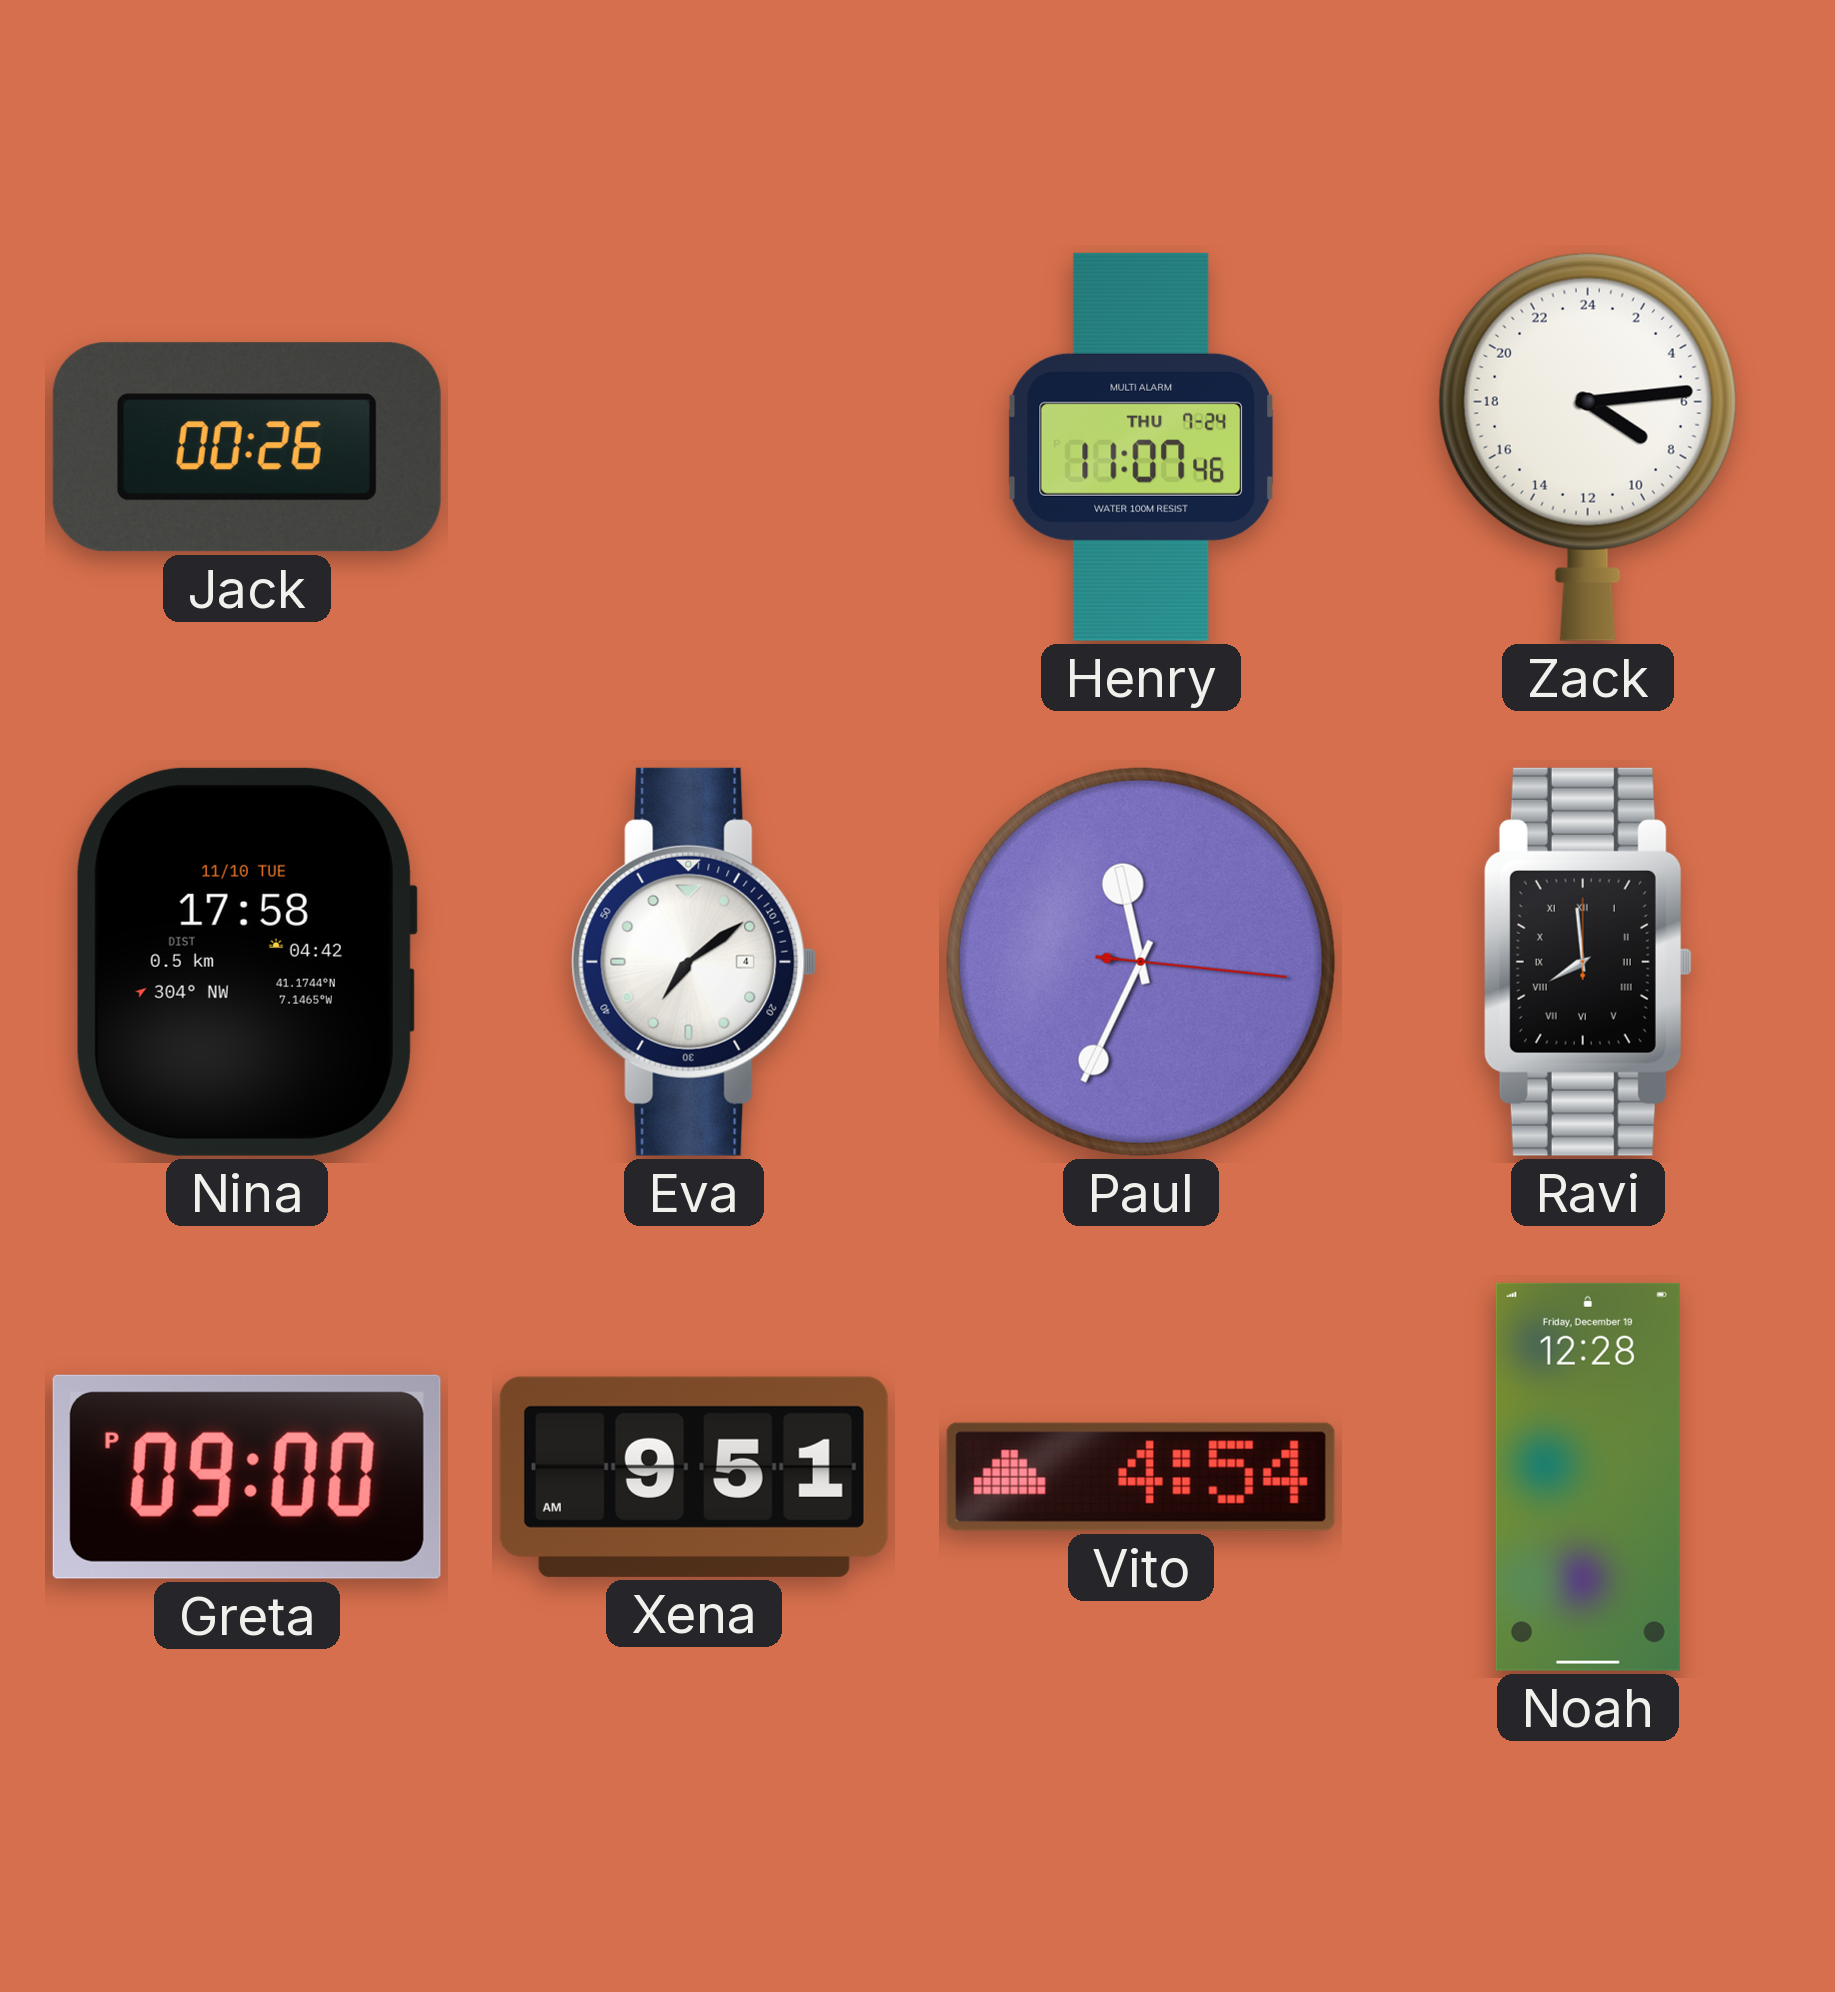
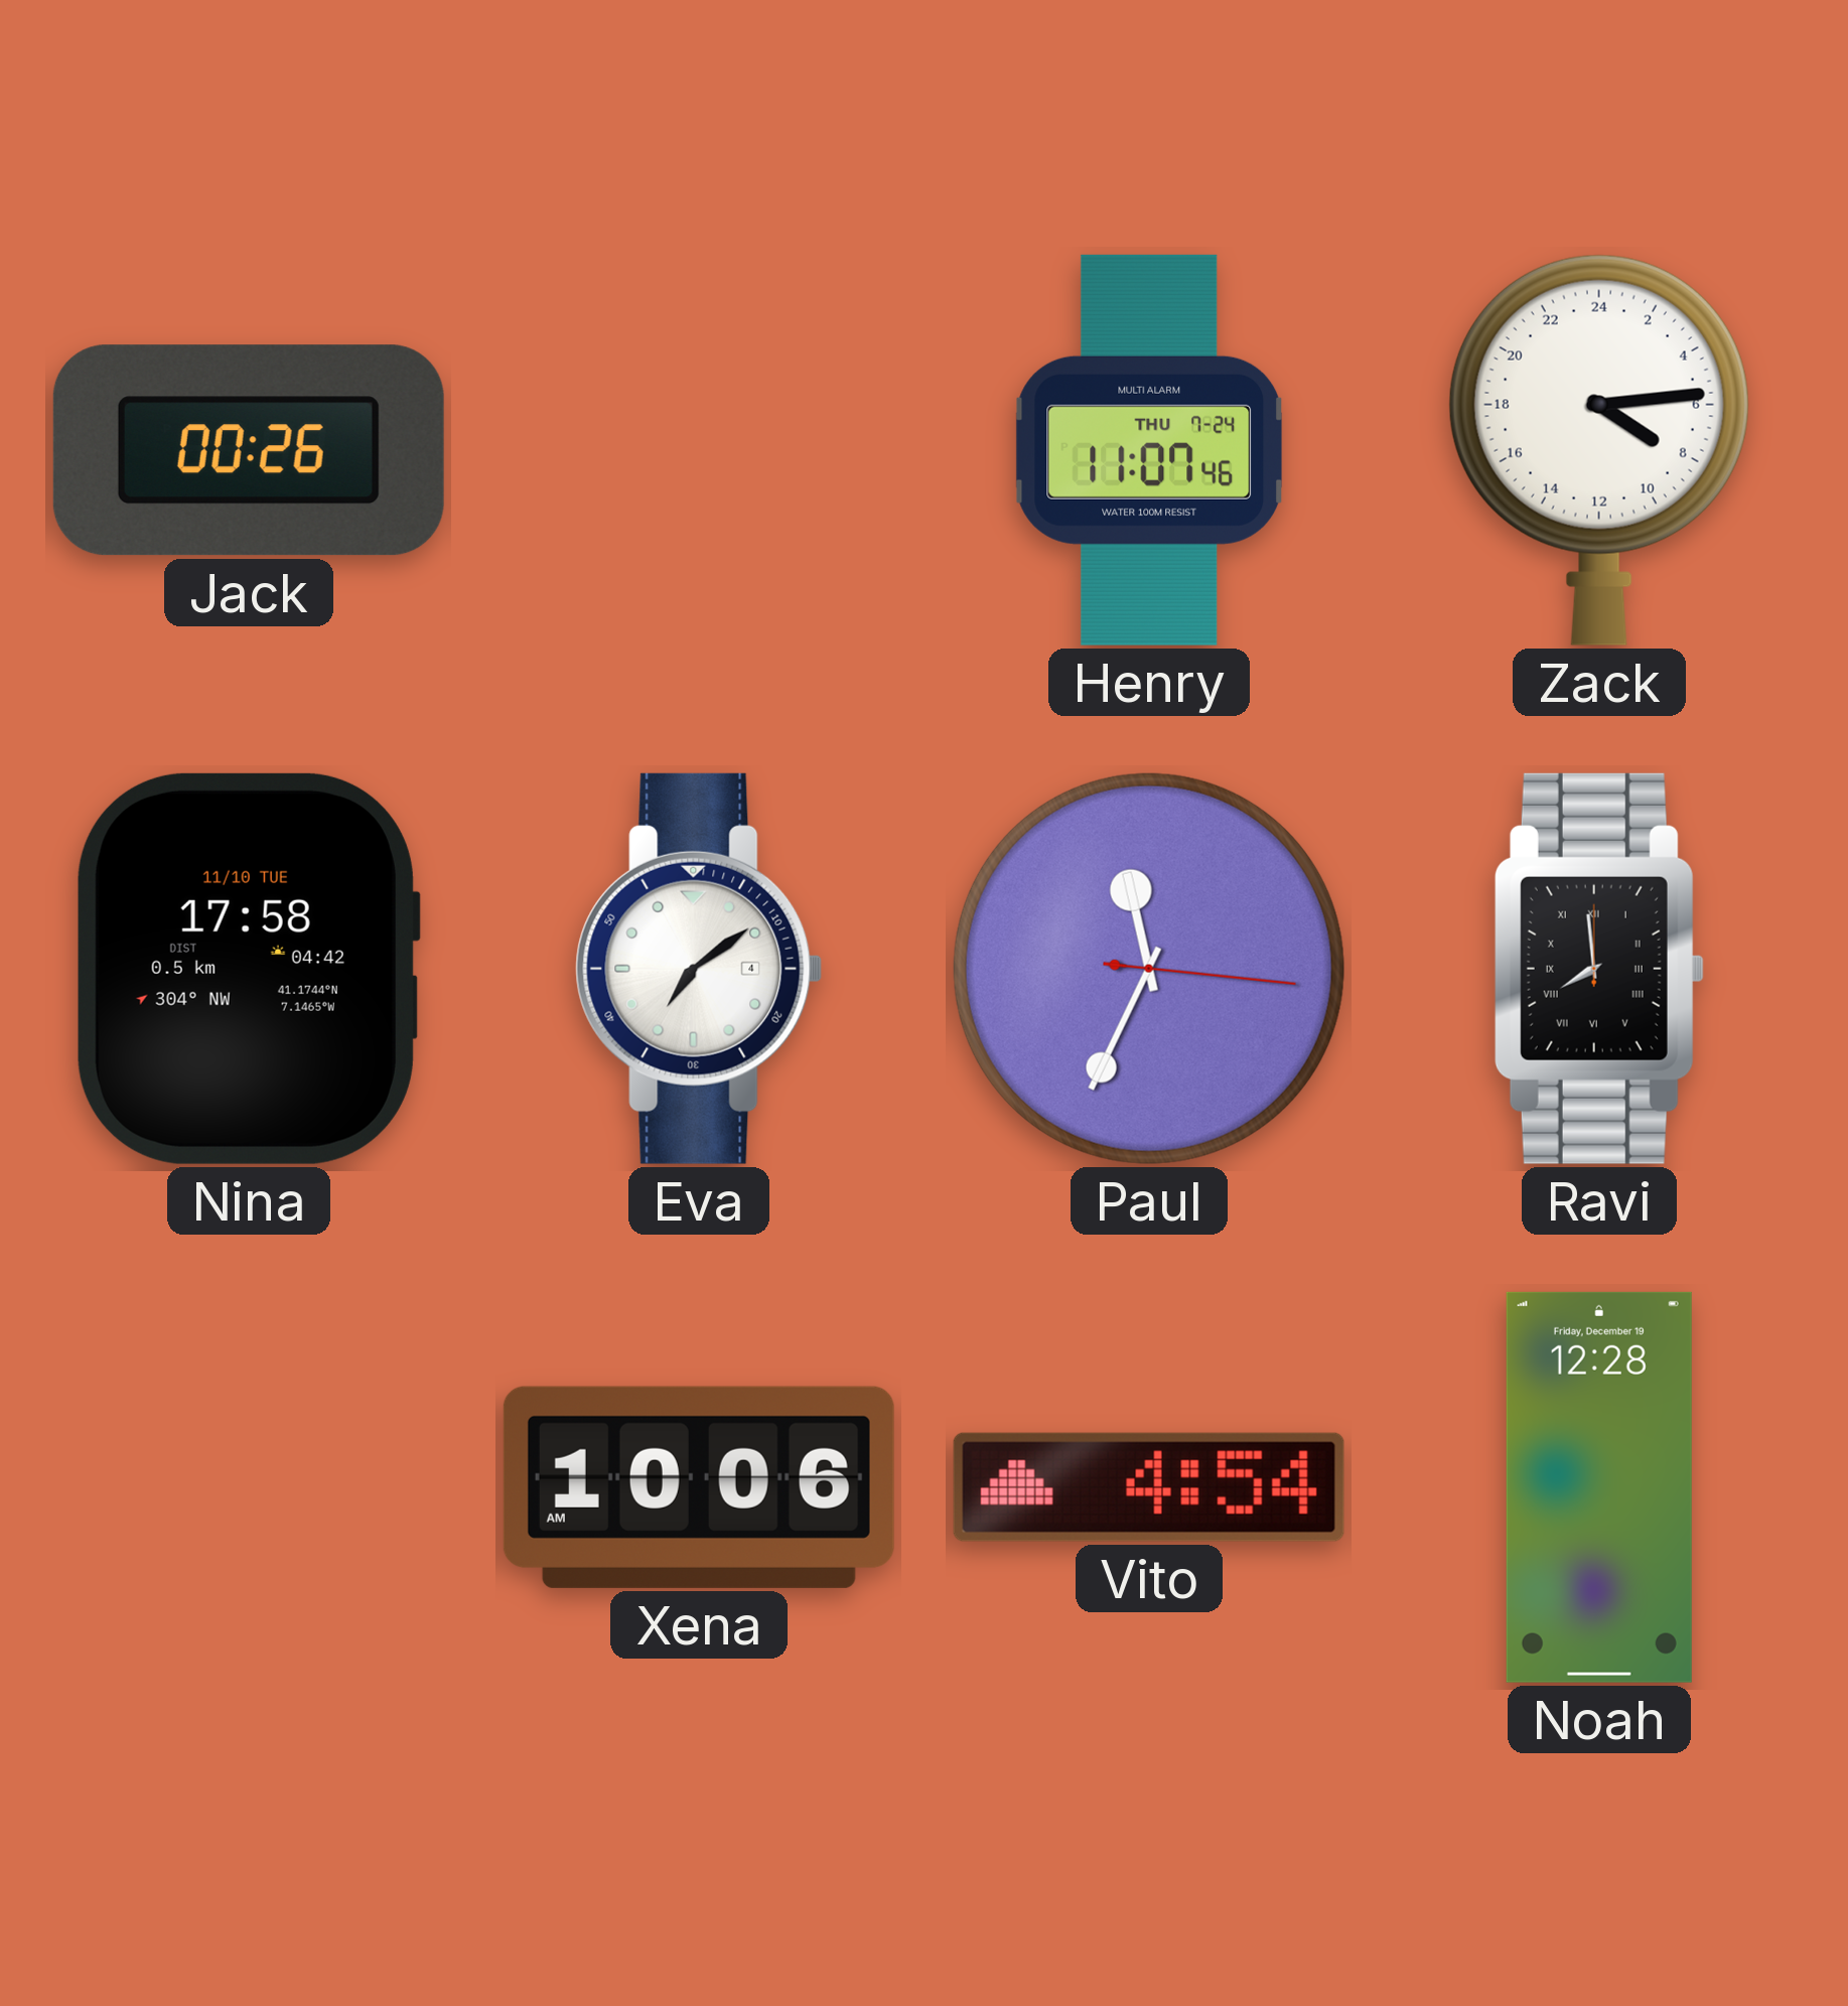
Greta: 09:00 -> none (247, 1477)
Xena: 9:51 -> 10:06 (699, 1487)
